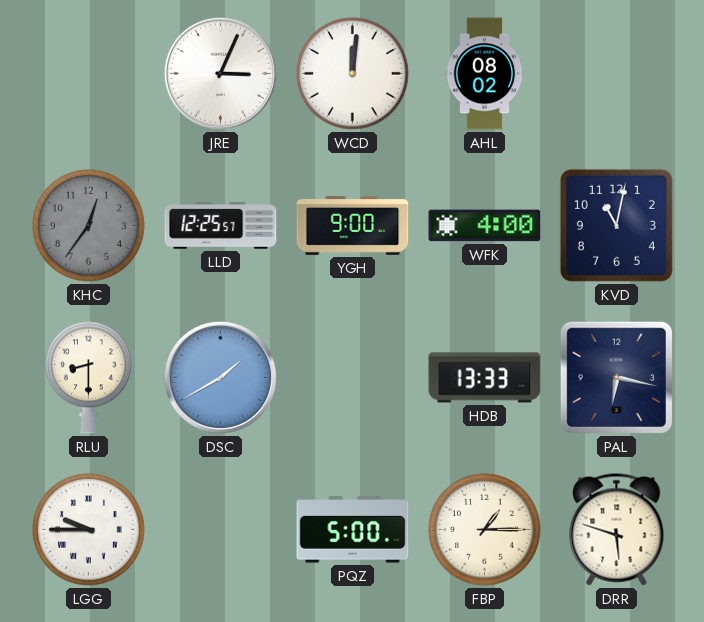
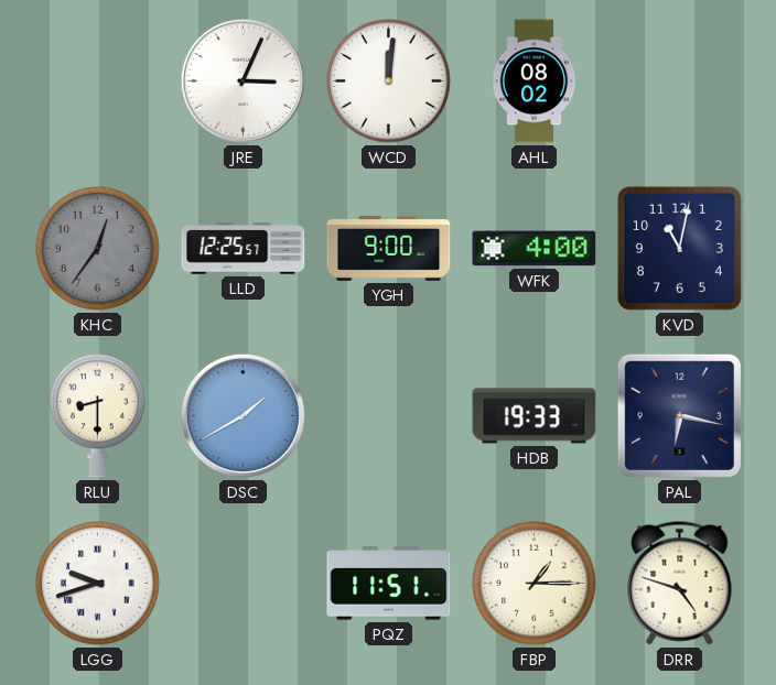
HDB: 13:33 -> 19:33 (535, 416)
LGG: 9:45 -> 9:42 (98, 584)
PQZ: 5:00 -> 11:51 (389, 584)
DRR: 5:48 -> 4:48 (680, 584)
